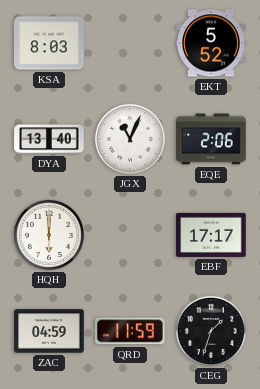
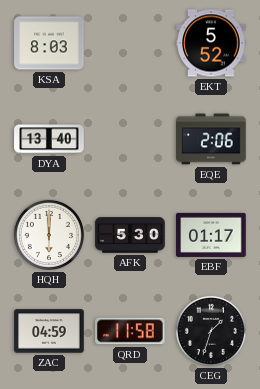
JGX: 11:04 -> none (130, 139)
AFK: none -> 5:30 (130, 235)
EBF: 17:17 -> 01:17 (211, 235)
QRD: 11:59 -> 11:58 (130, 331)
